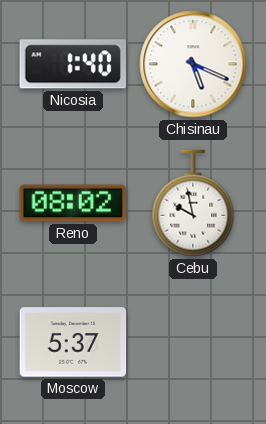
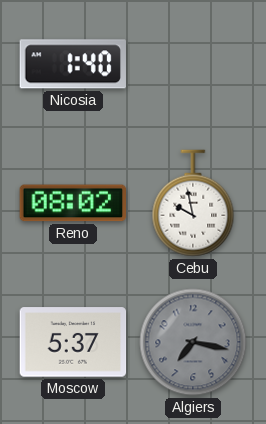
Chisinau: 5:19 -> none (193, 64)
Algiers: none -> 7:17 (193, 342)
